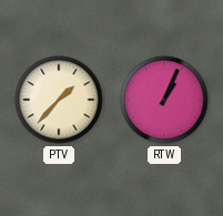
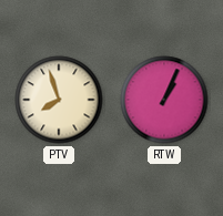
PTV: 1:37 -> 7:57 (59, 100)
